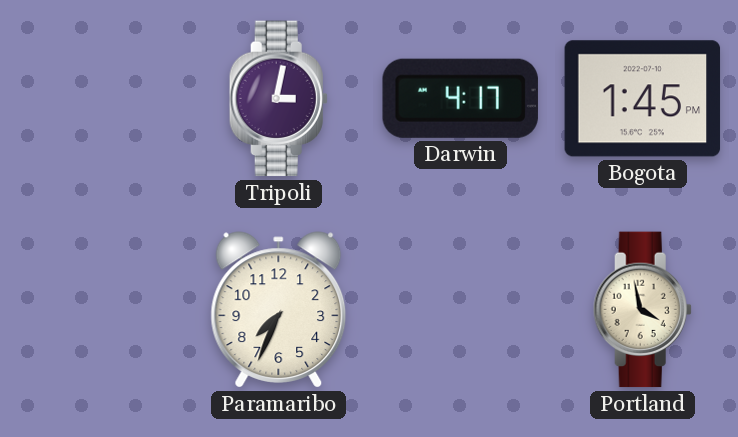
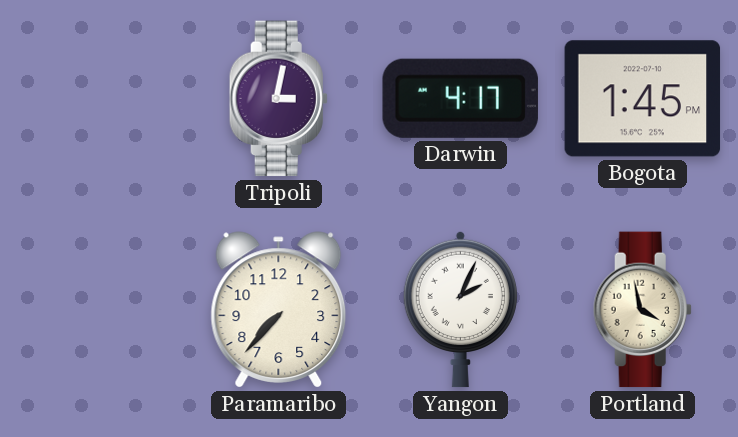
Paramaribo: 7:34 -> 7:37 (279, 310)
Yangon: none -> 2:04 (460, 309)
